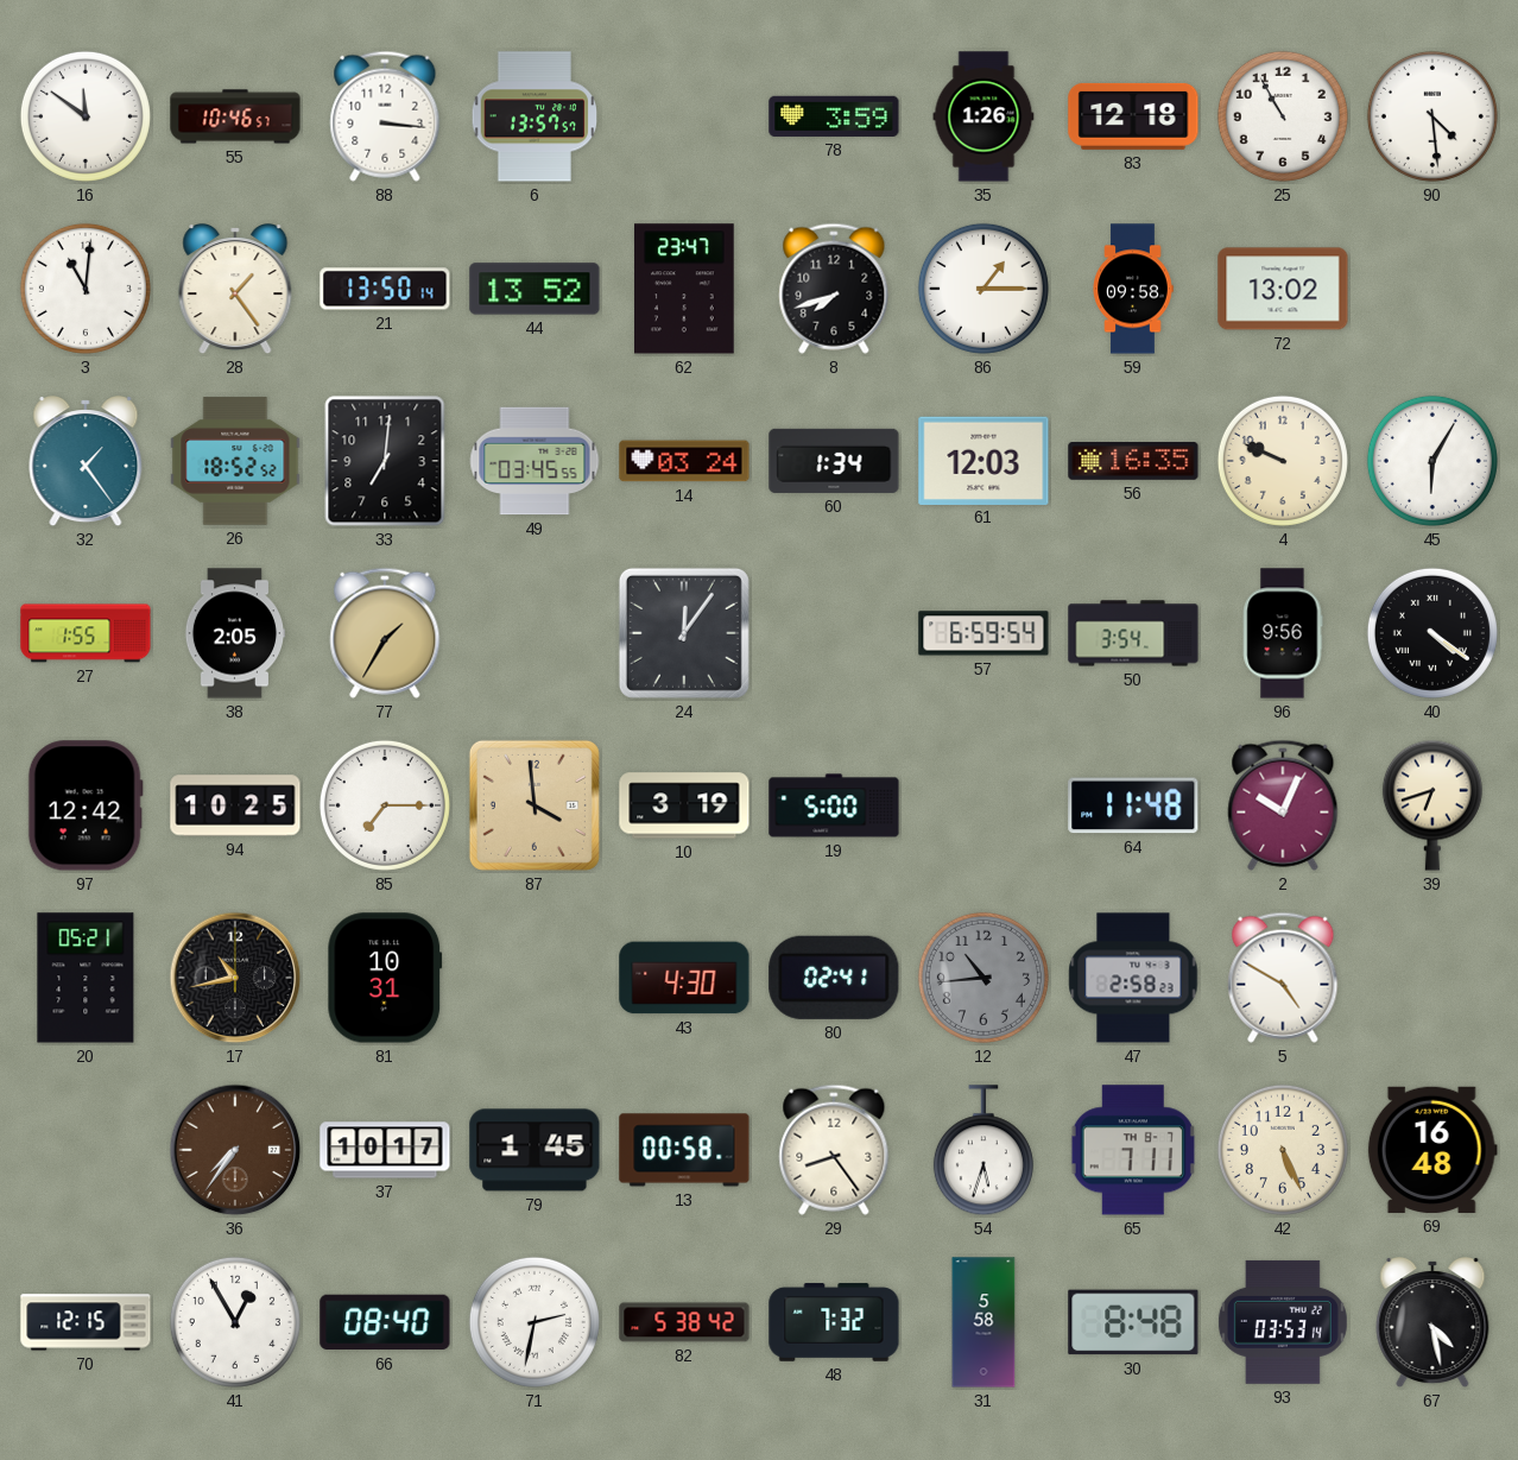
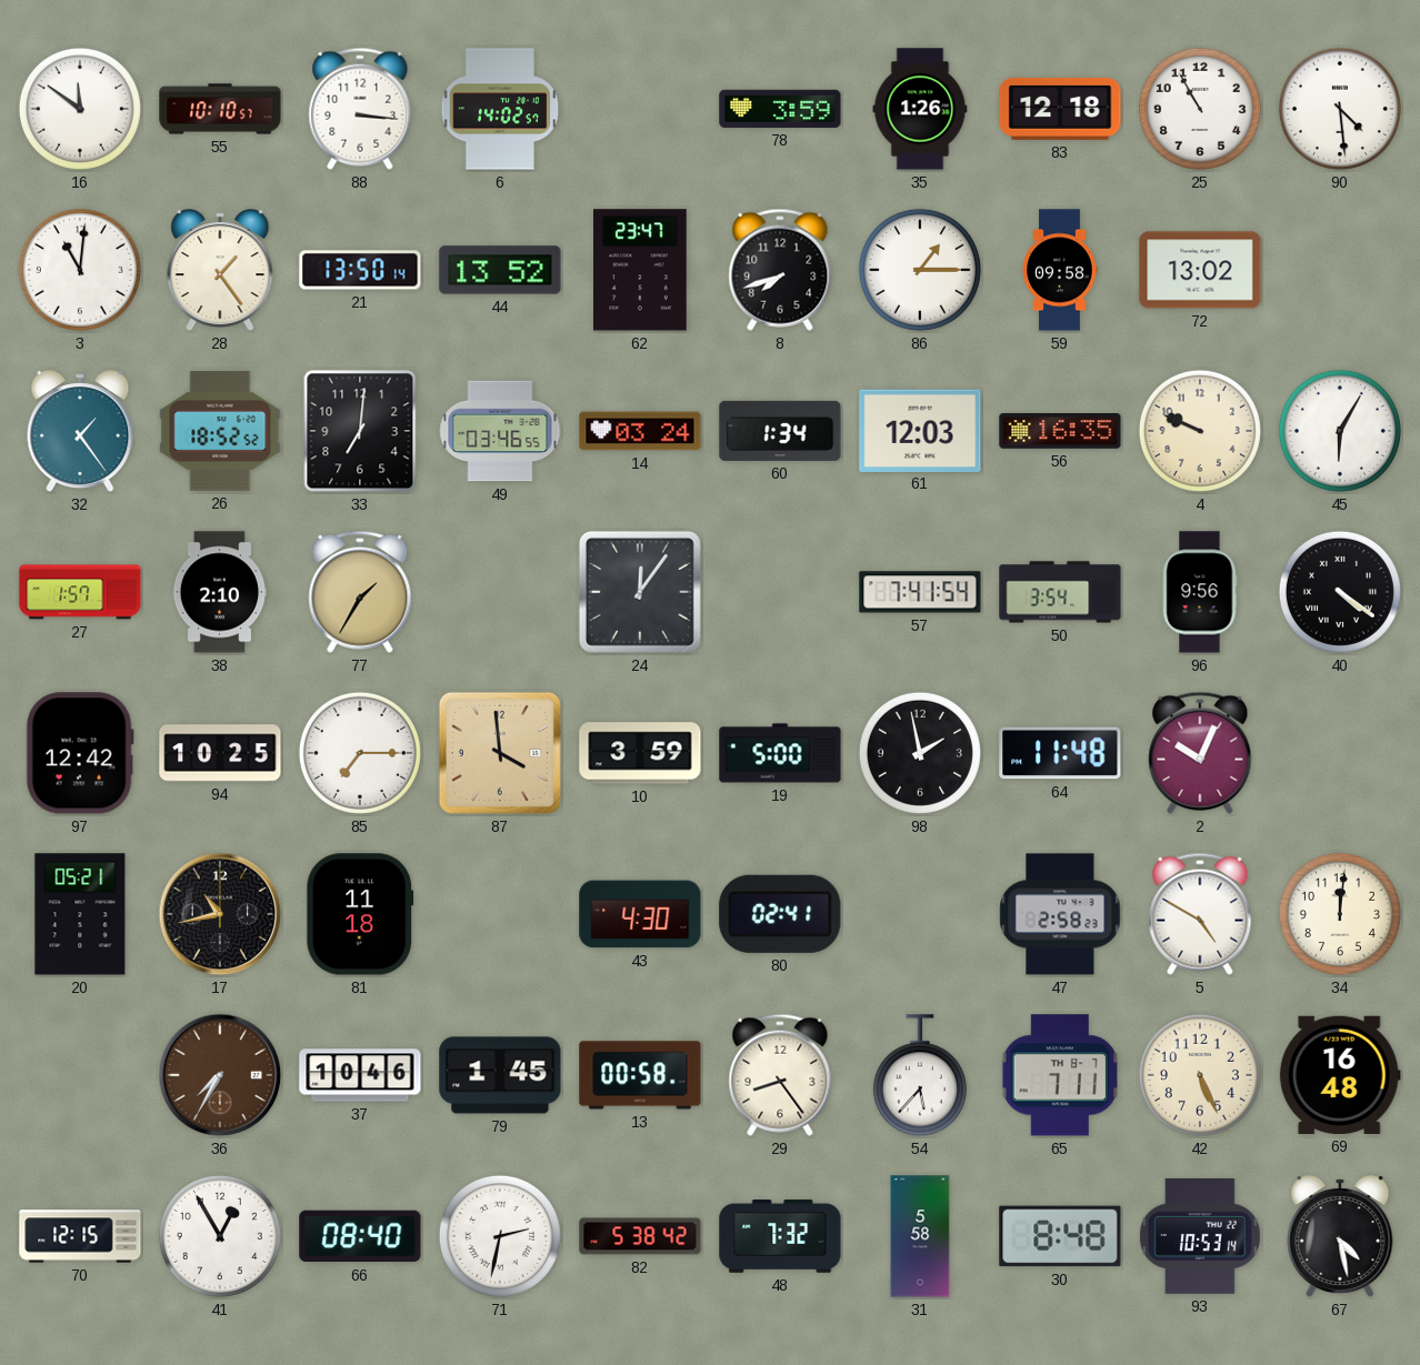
55: 10:46 -> 10:10 (220, 109)
6: 13:57 -> 14:02 (500, 109)
49: 03:45 -> 03:46 (500, 431)
27: 1:55 -> 1:57 (80, 592)
38: 2:05 -> 2:10 (220, 592)
57: 6:59 -> 7:41 (920, 592)
10: 3:19 -> 3:59 (640, 753)
98: none -> 1:58 (920, 753)
39: 6:42 -> none (1432, 805)
81: 10:31 -> 11:18 (360, 914)
12: 10:44 -> none (983, 978)
34: none -> 12:01 (1340, 914)
36: 7:36 -> 7:35 (220, 1075)
37: 10:17 -> 10:46 (360, 1075)
54: 5:33 -> 5:37 (920, 1076)
93: 03:53 -> 10:53 (1200, 1236)
